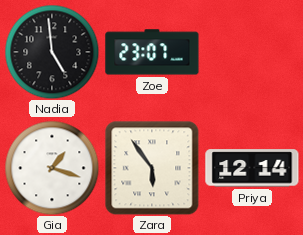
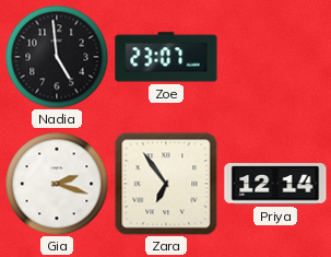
Gia: 1:18 -> 2:18 (57, 184)
Zara: 5:54 -> 6:54 (166, 184)
